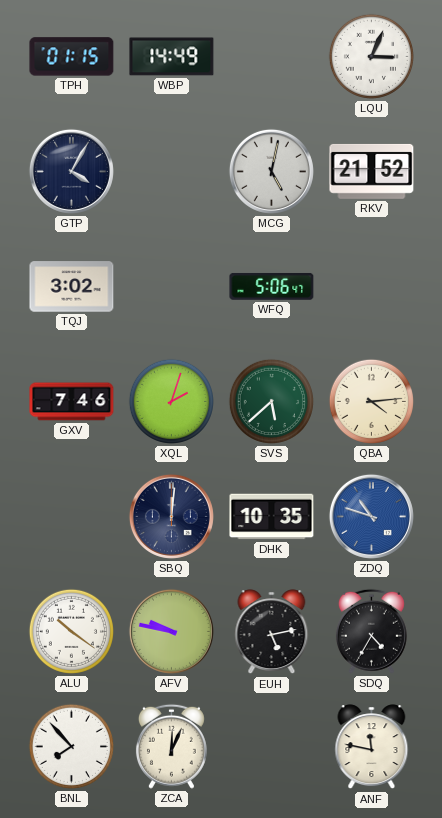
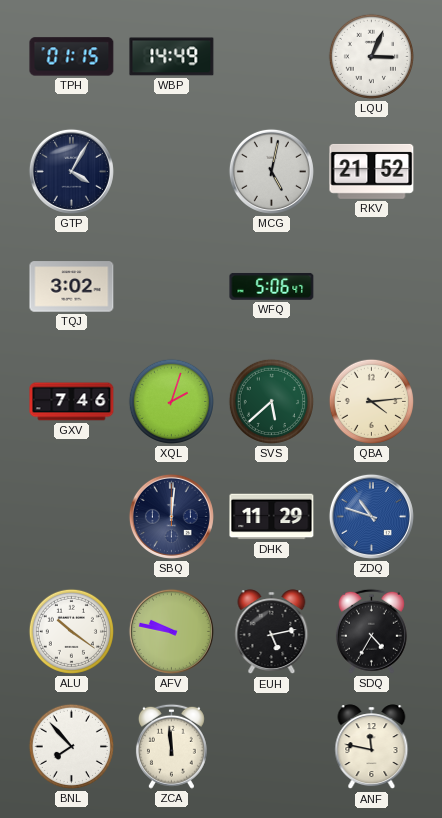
DHK: 10:35 -> 11:29 (272, 517)
ZCA: 12:04 -> 11:59 (171, 746)
